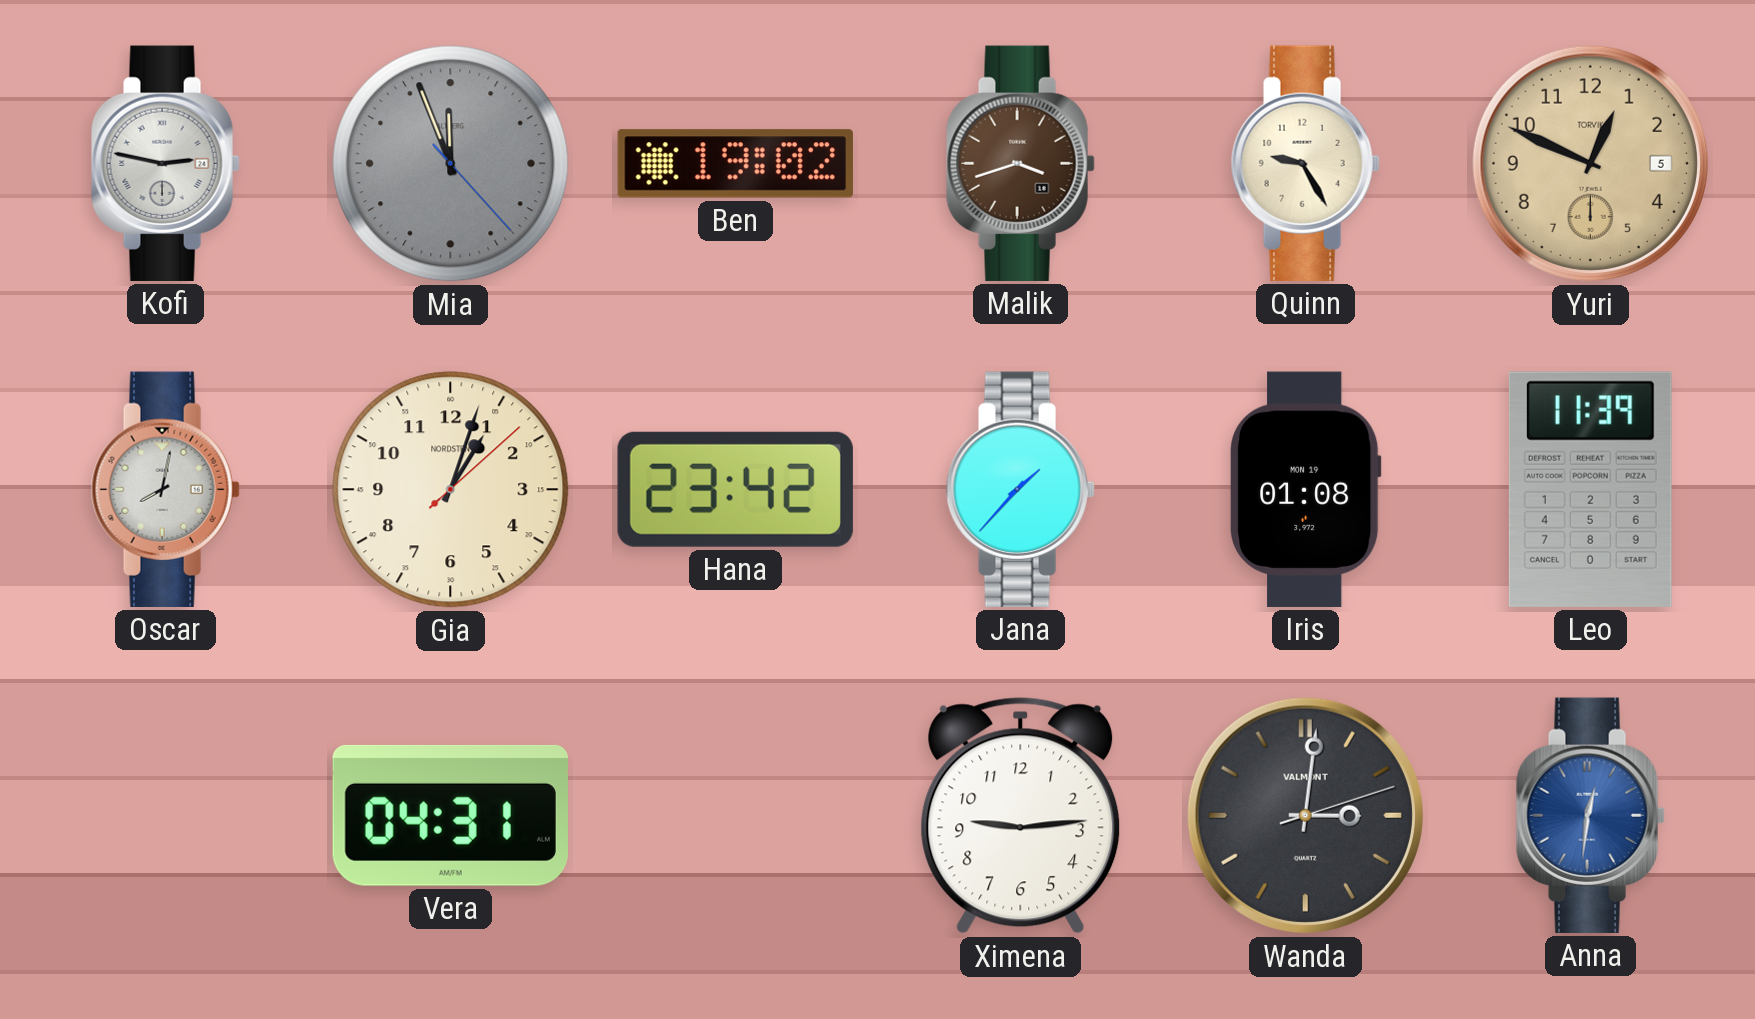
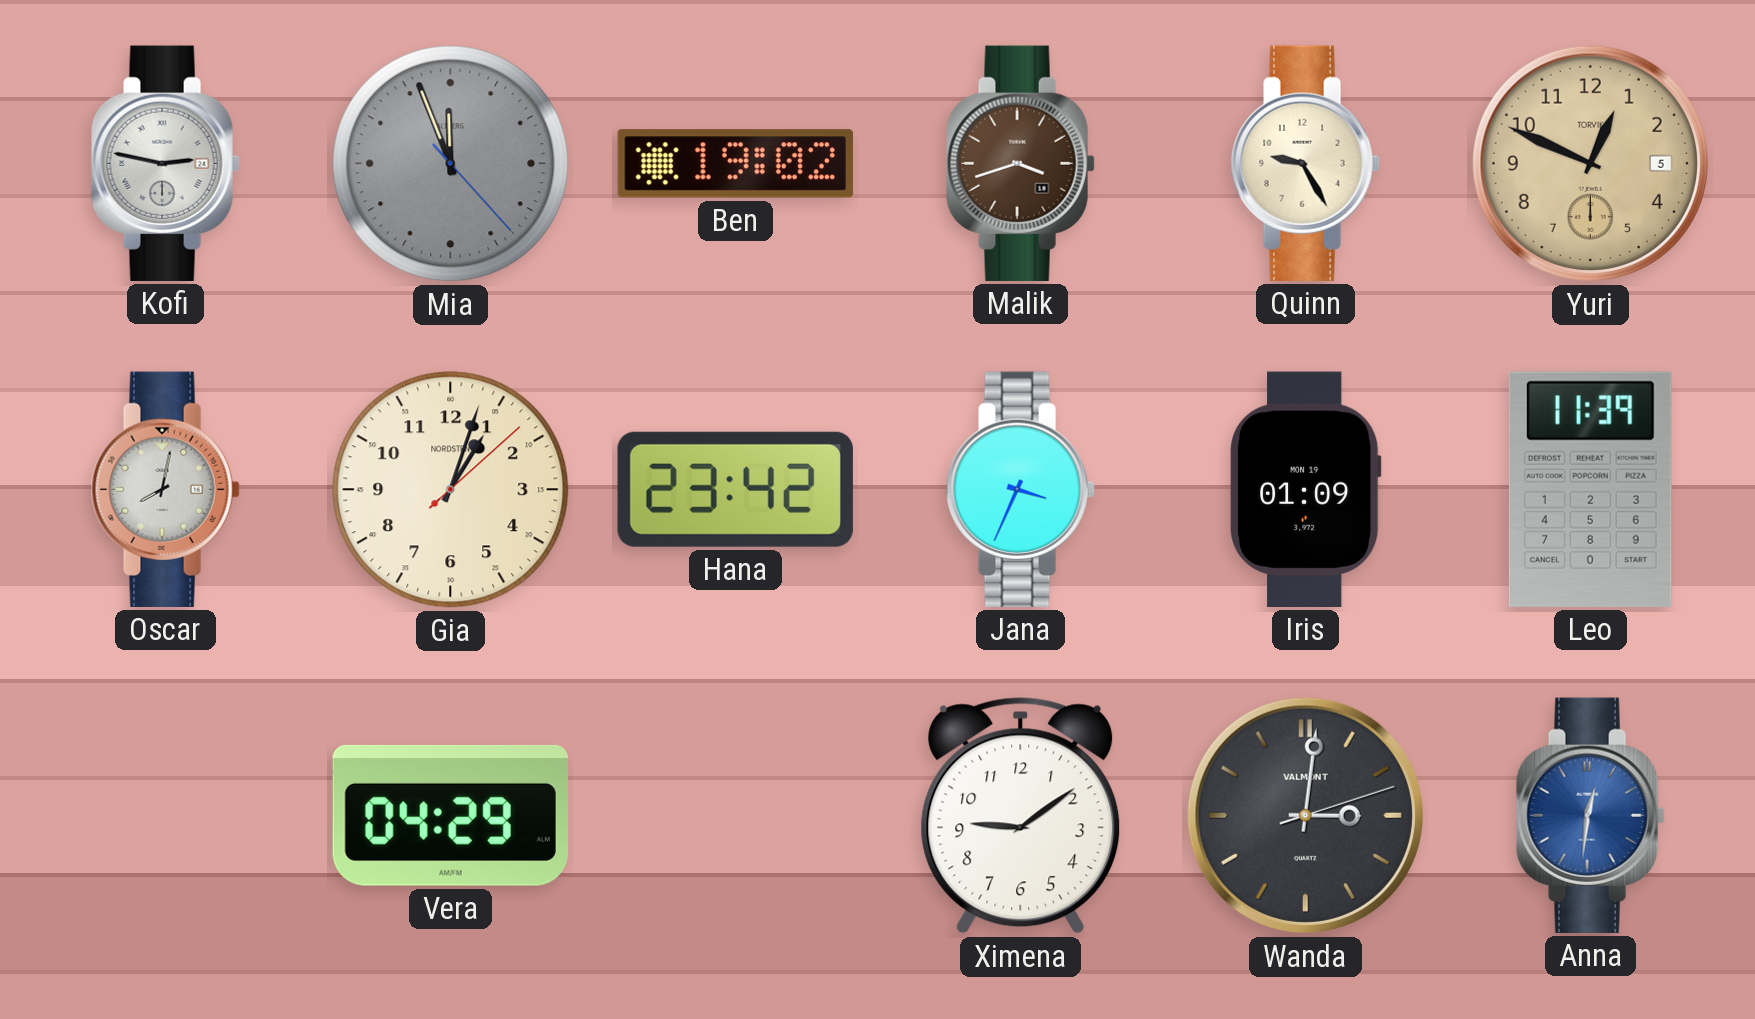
Jana: 1:37 -> 3:34 (1020, 489)
Iris: 01:08 -> 01:09 (1305, 489)
Vera: 04:31 -> 04:29 (450, 815)
Ximena: 9:14 -> 9:09 (1021, 816)
